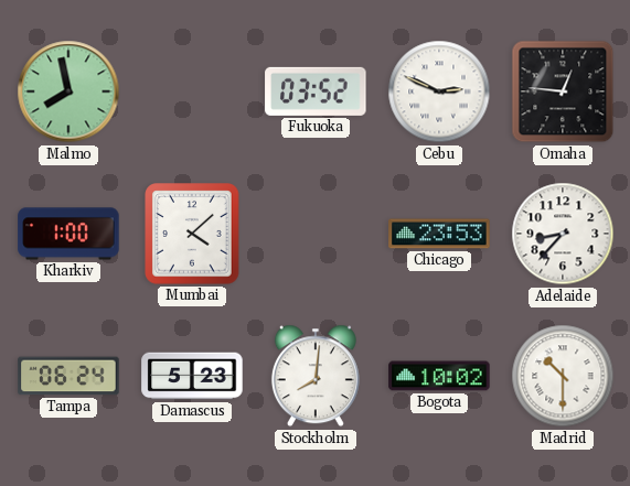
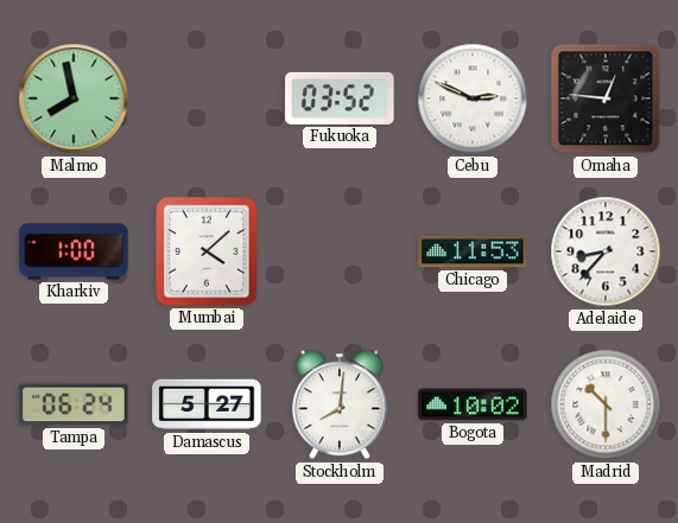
Chicago: 23:53 -> 11:53 (473, 251)
Damascus: 5:23 -> 5:27 (207, 404)
